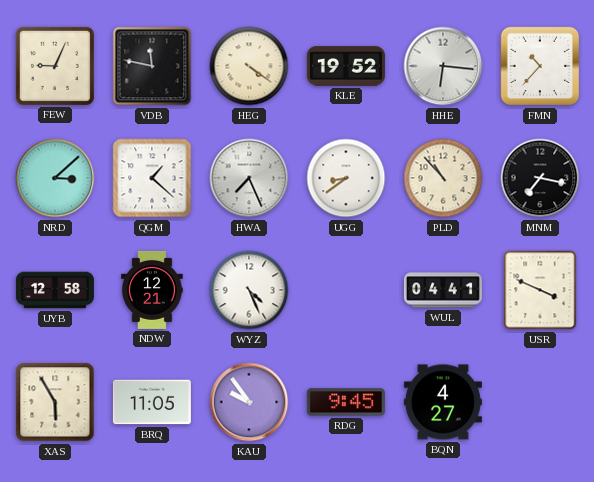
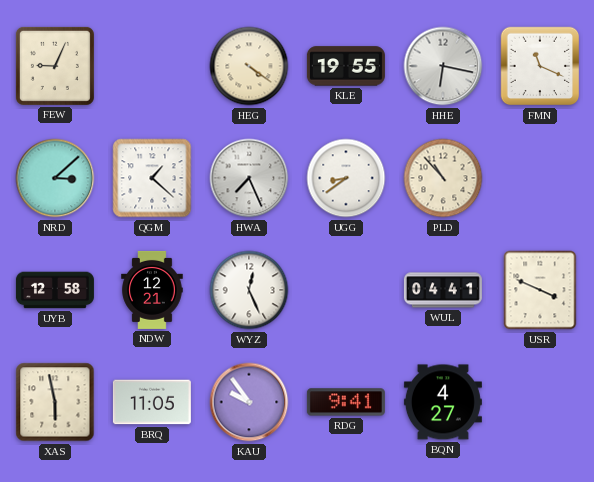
VDB: 11:47 -> none (152, 66)
KLE: 19:52 -> 19:55 (346, 66)
HHE: 6:16 -> 6:17 (443, 66)
FMN: 10:37 -> 11:19 (540, 66)
MNM: 7:17 -> none (540, 178)
WYZ: 4:26 -> 12:26 (249, 290)
XAS: 5:55 -> 5:58 (55, 402)
RDG: 9:45 -> 9:41 (346, 402)
